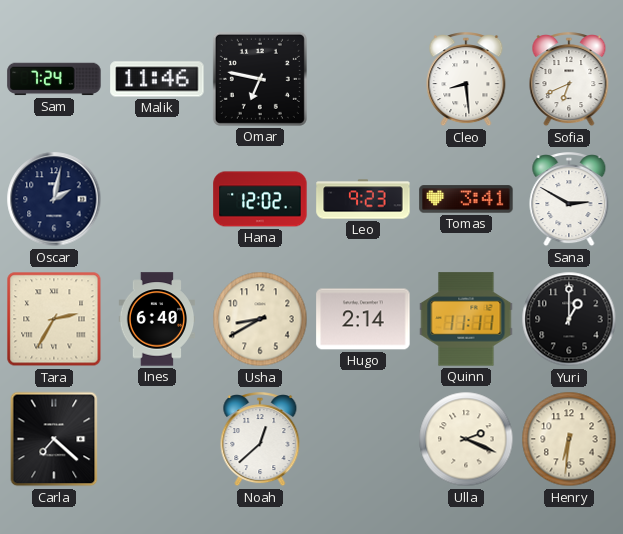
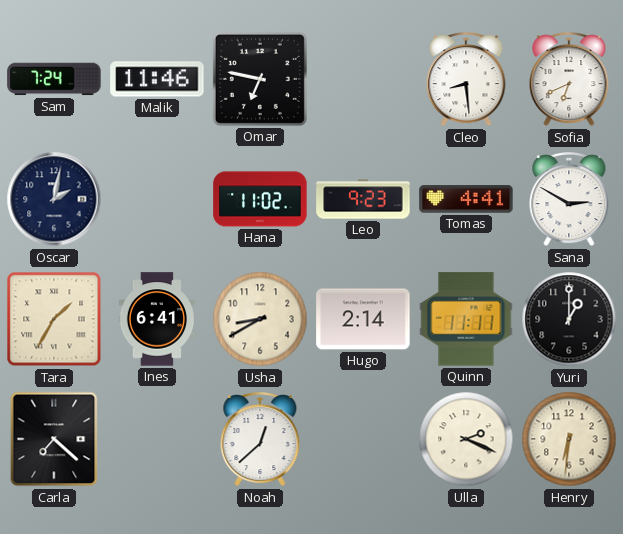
Hana: 12:02 -> 11:02 (260, 199)
Tomas: 3:41 -> 4:41 (466, 199)
Tara: 2:35 -> 1:35 (54, 319)
Ines: 6:40 -> 6:41 (157, 319)
